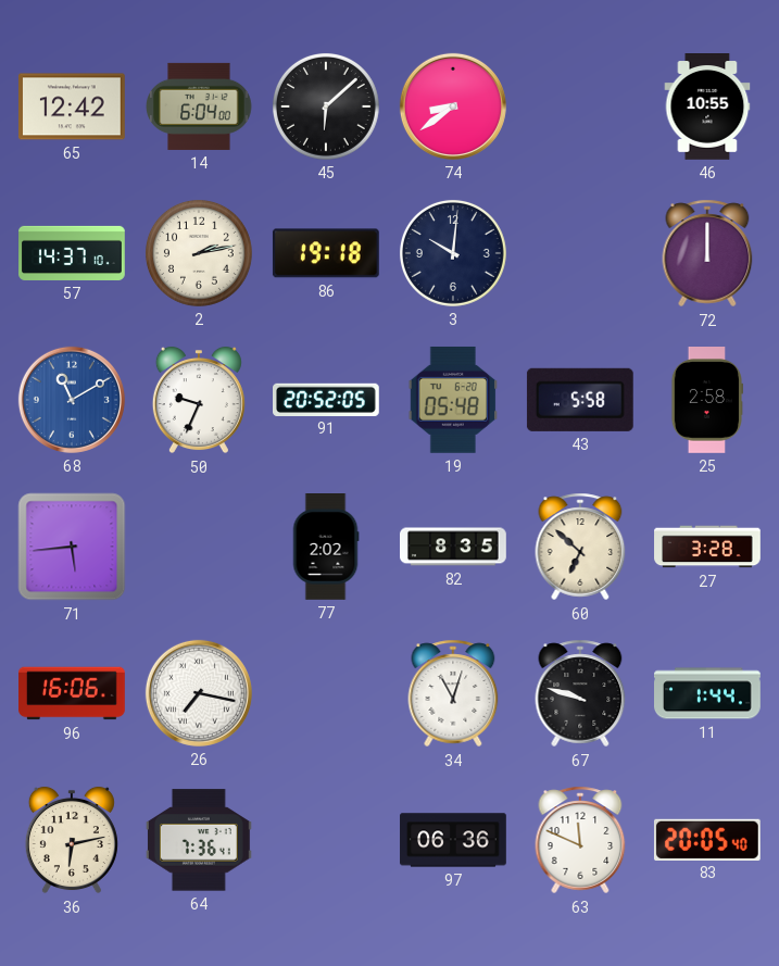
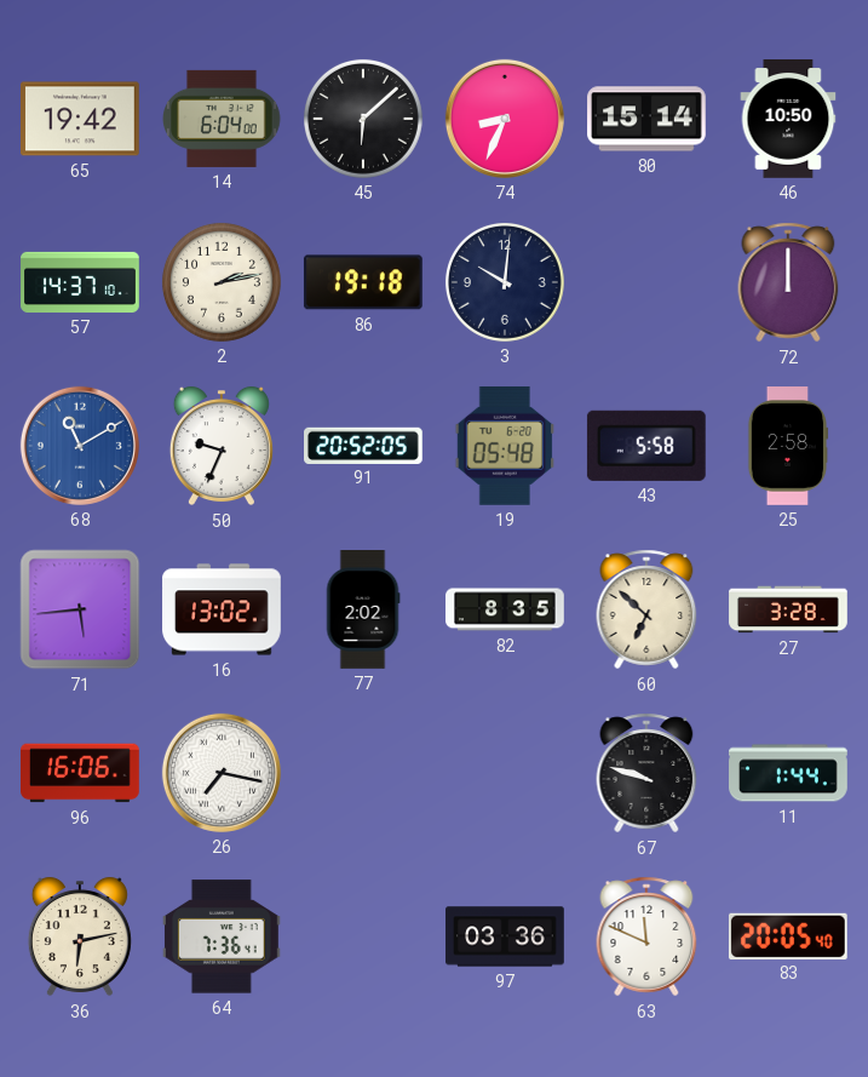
65: 12:42 -> 19:42 (81, 119)
74: 8:39 -> 8:34 (505, 119)
80: none -> 15:14 (648, 119)
46: 10:55 -> 10:50 (788, 120)
16: none -> 13:02 (223, 609)
34: 11:03 -> none (453, 693)
97: 06:36 -> 03:36 (505, 936)
